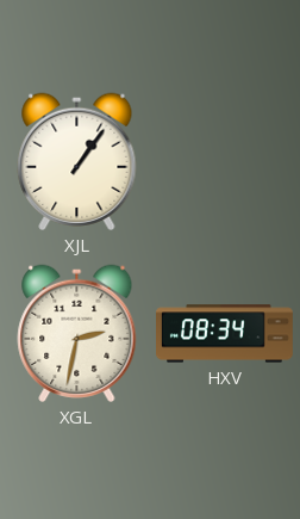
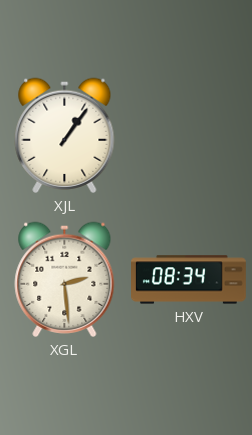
XGL: 2:32 -> 2:29 (65, 279)
